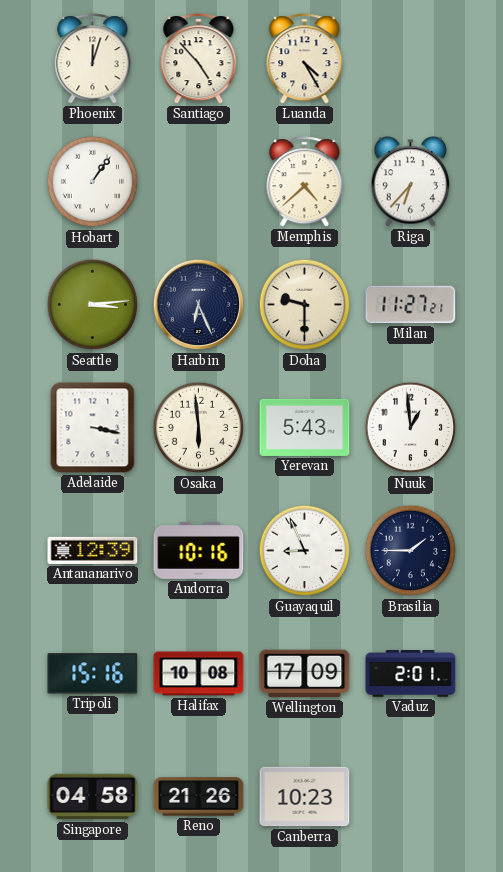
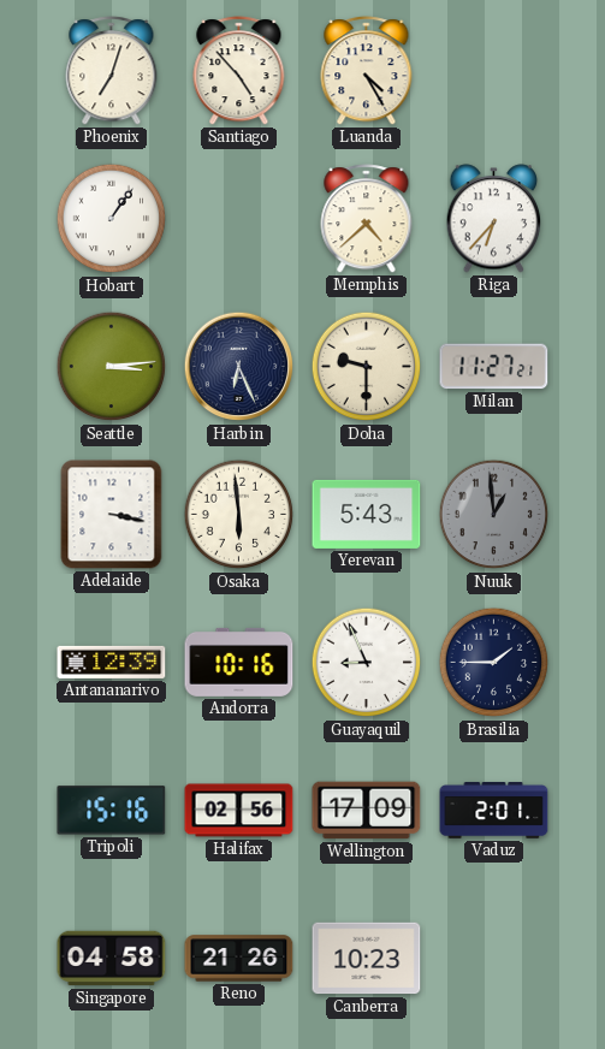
Phoenix: 12:03 -> 7:03 (112, 71)
Nuuk dial: white -> grey (494, 515)
Halifax: 10:08 -> 02:56 (239, 811)
